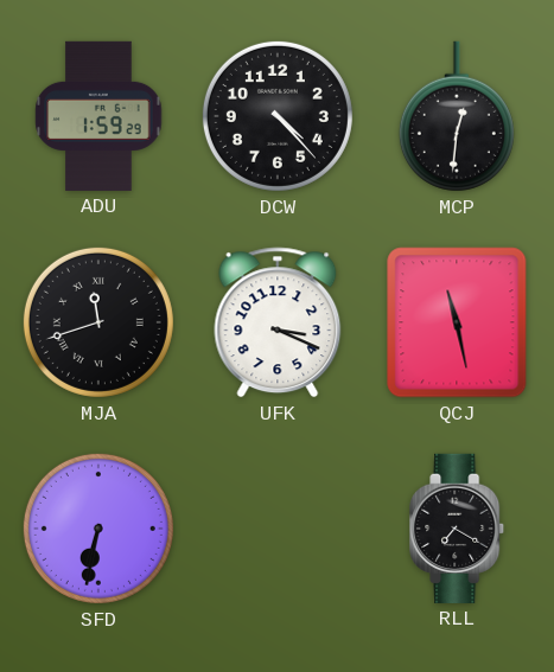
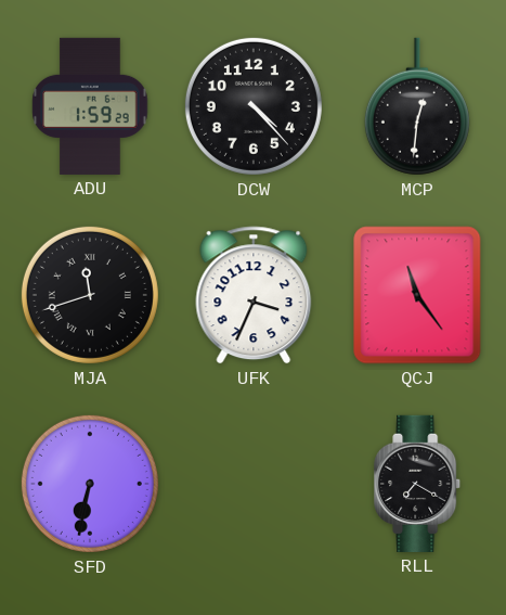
UFK: 3:19 -> 3:34 (254, 295)
QCJ: 11:28 -> 11:24 (417, 295)
